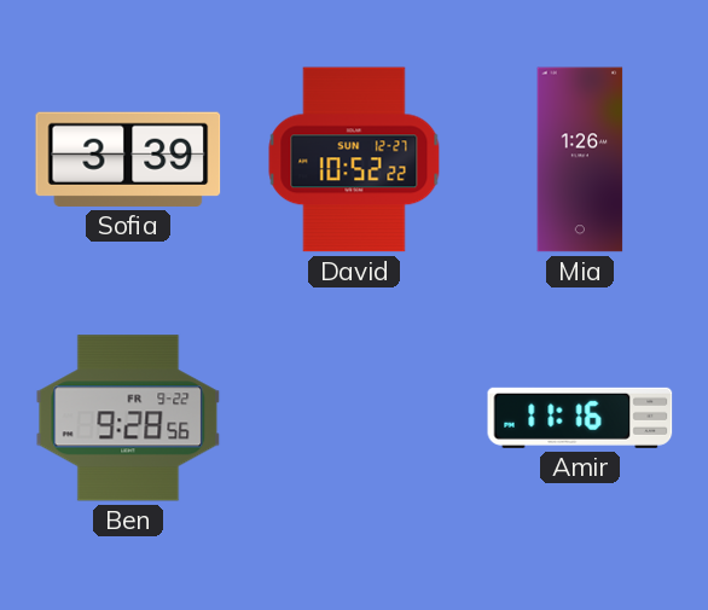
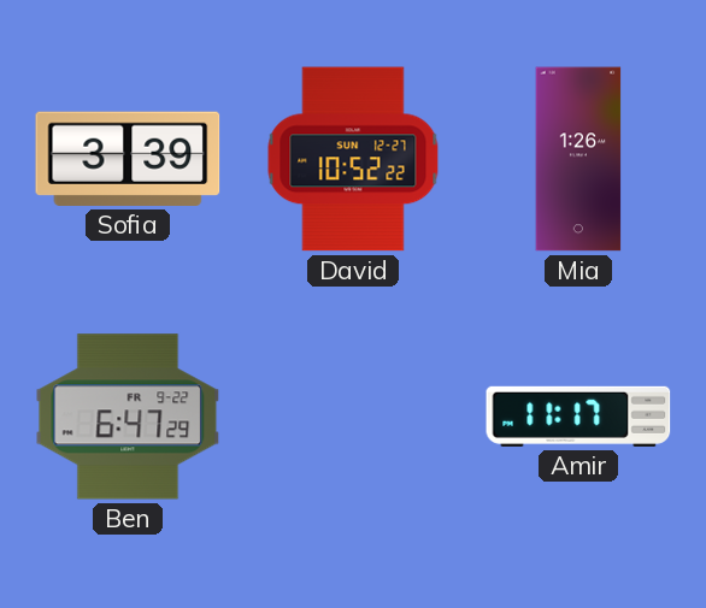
Ben: 9:28 -> 6:47 (128, 417)
Amir: 11:16 -> 11:17 (578, 417)
